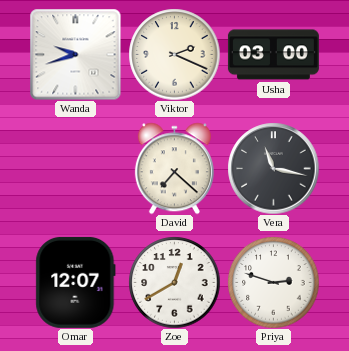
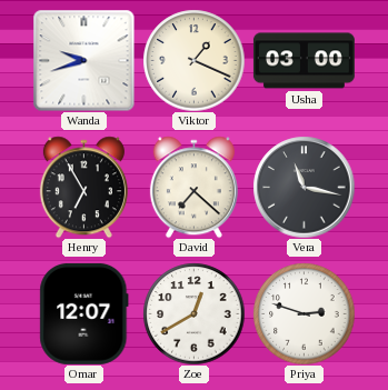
Viktor: 2:19 -> 1:19 (193, 60)
Henry: none -> 6:55 (83, 187)
